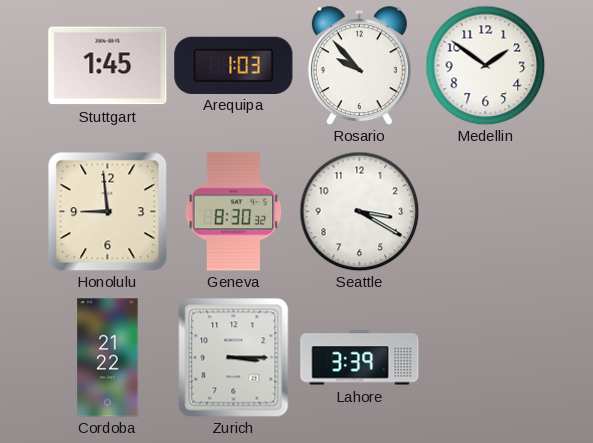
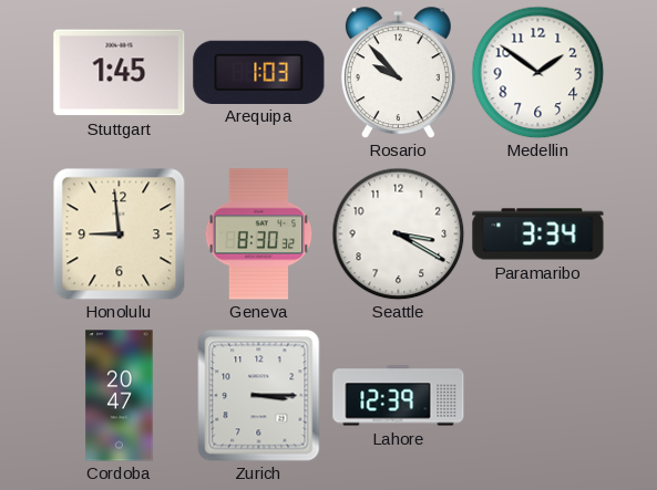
Paramaribo: none -> 3:34 (538, 234)
Cordoba: 21:22 -> 20:47 (120, 396)
Lahore: 3:39 -> 12:39 (399, 396)
